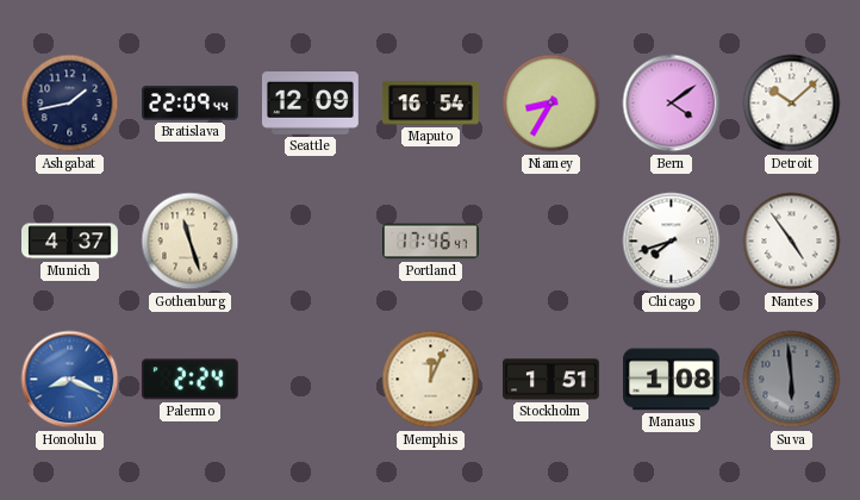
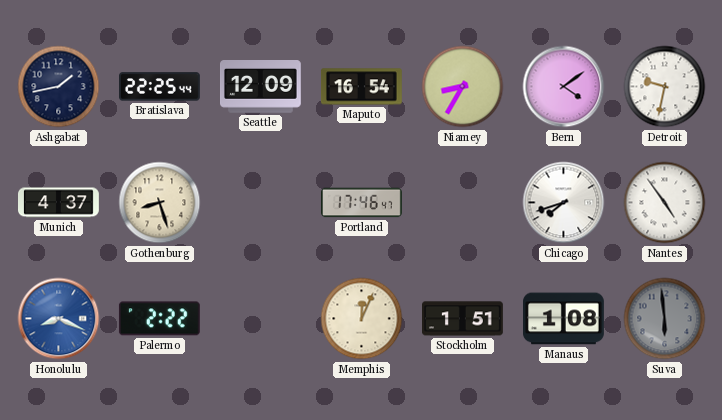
Bratislava: 22:09 -> 22:25 (160, 87)
Detroit: 10:08 -> 9:32 (665, 87)
Gothenburg: 11:27 -> 8:27 (160, 203)
Palermo: 2:24 -> 2:22 (159, 319)
